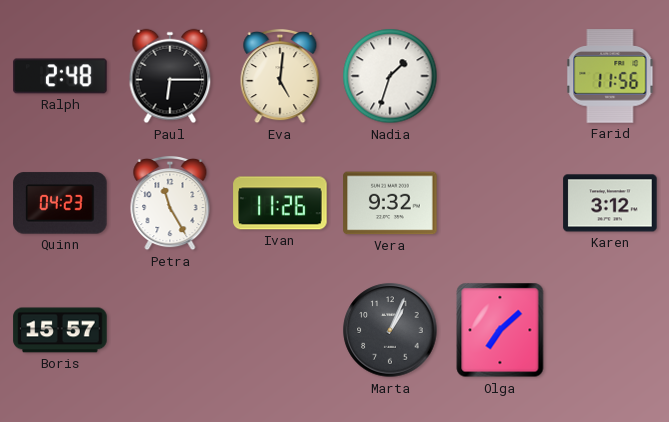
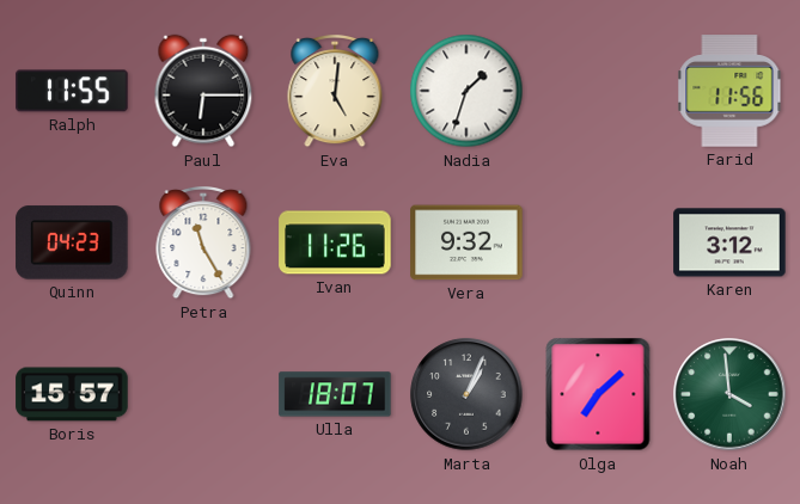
Ralph: 2:48 -> 11:55 (72, 91)
Ulla: none -> 18:07 (335, 394)
Noah: none -> 3:59 (729, 394)
